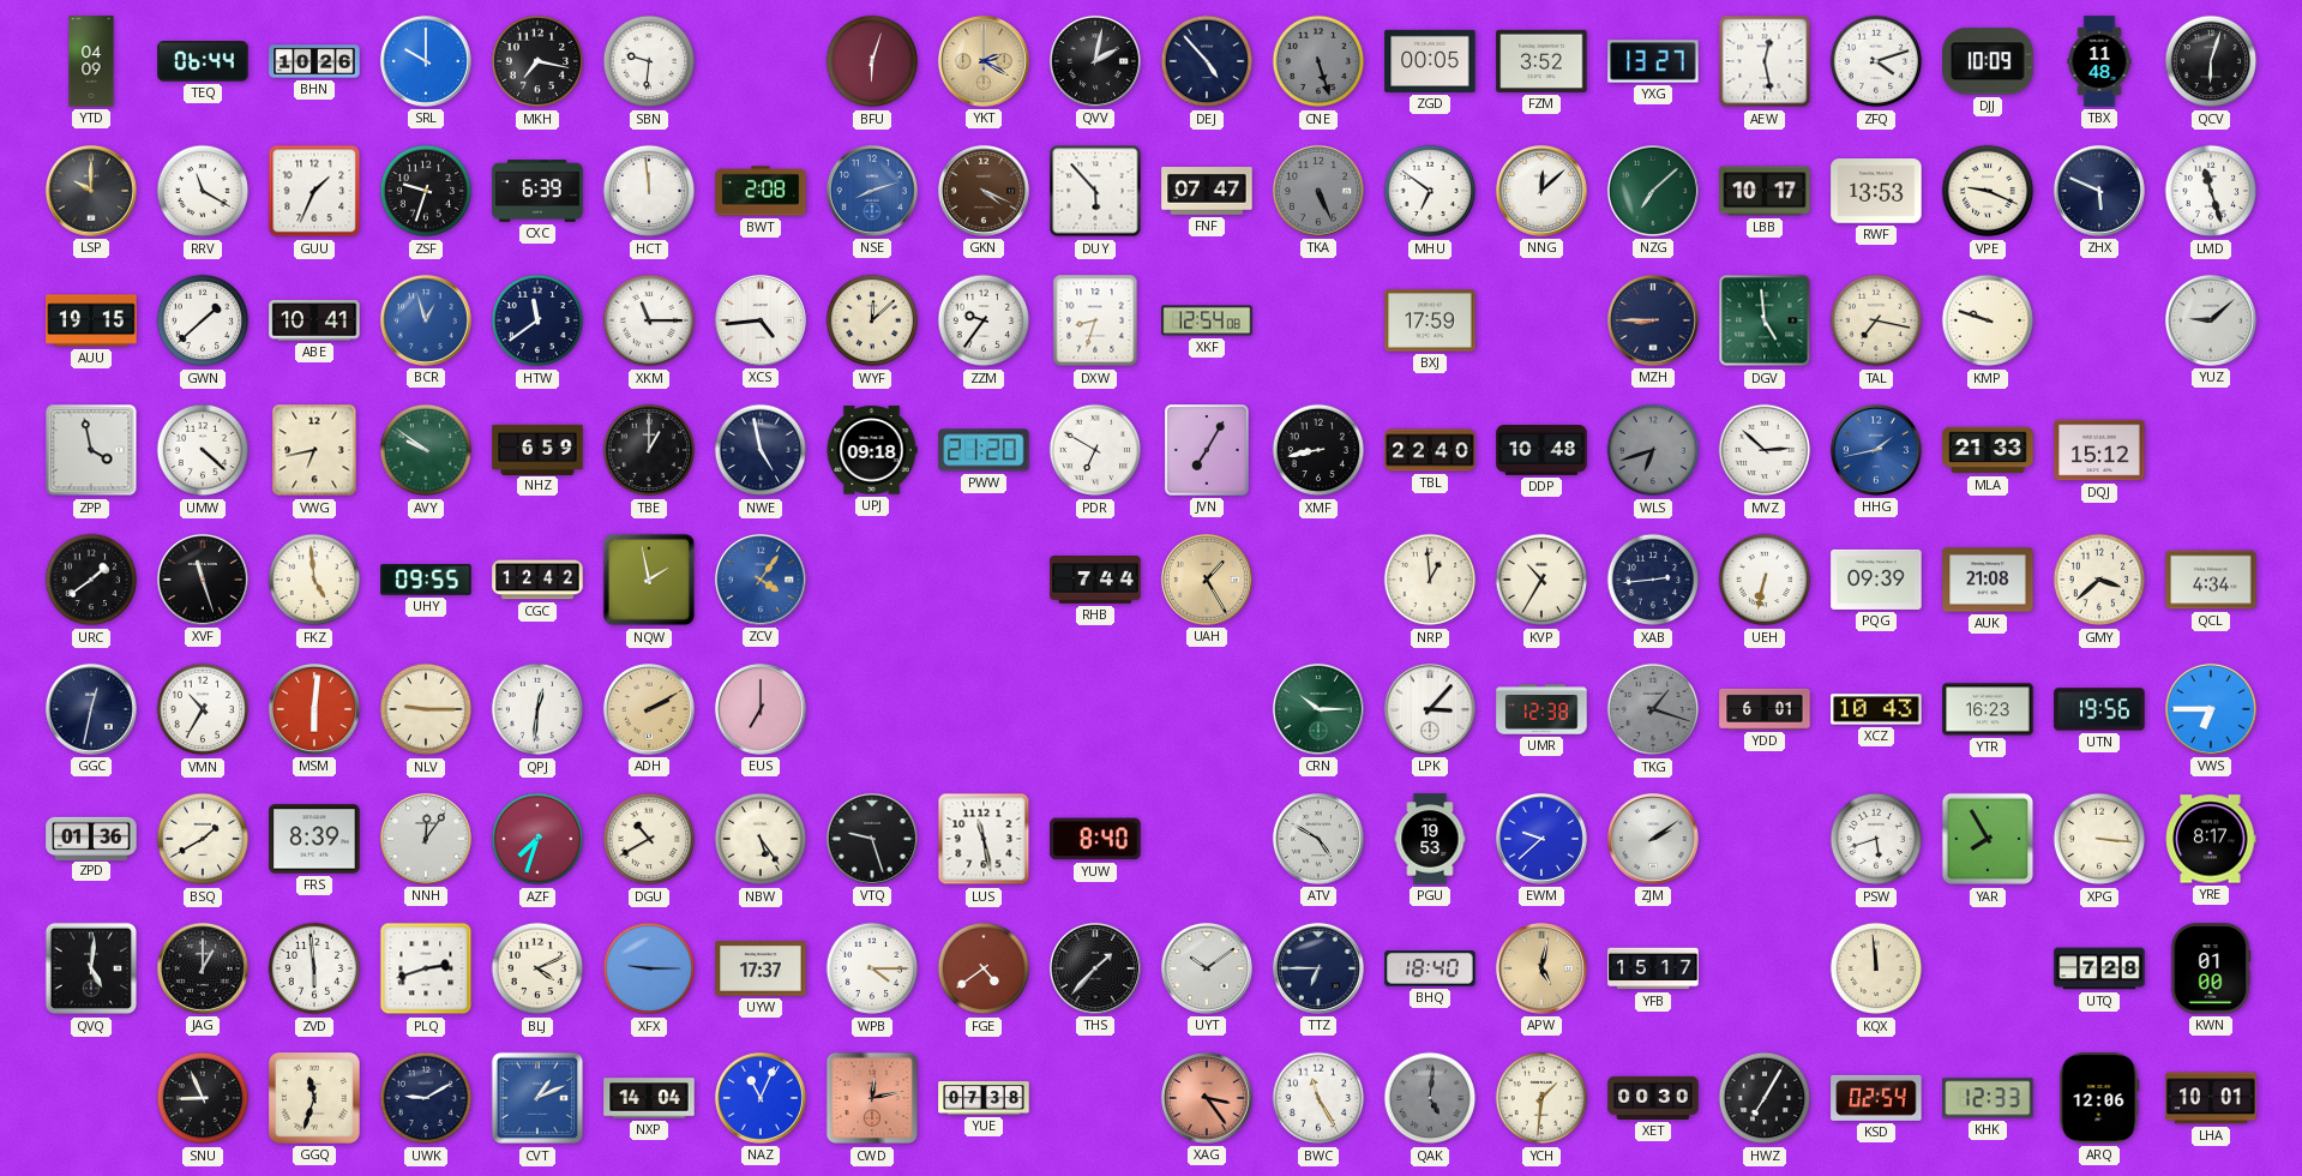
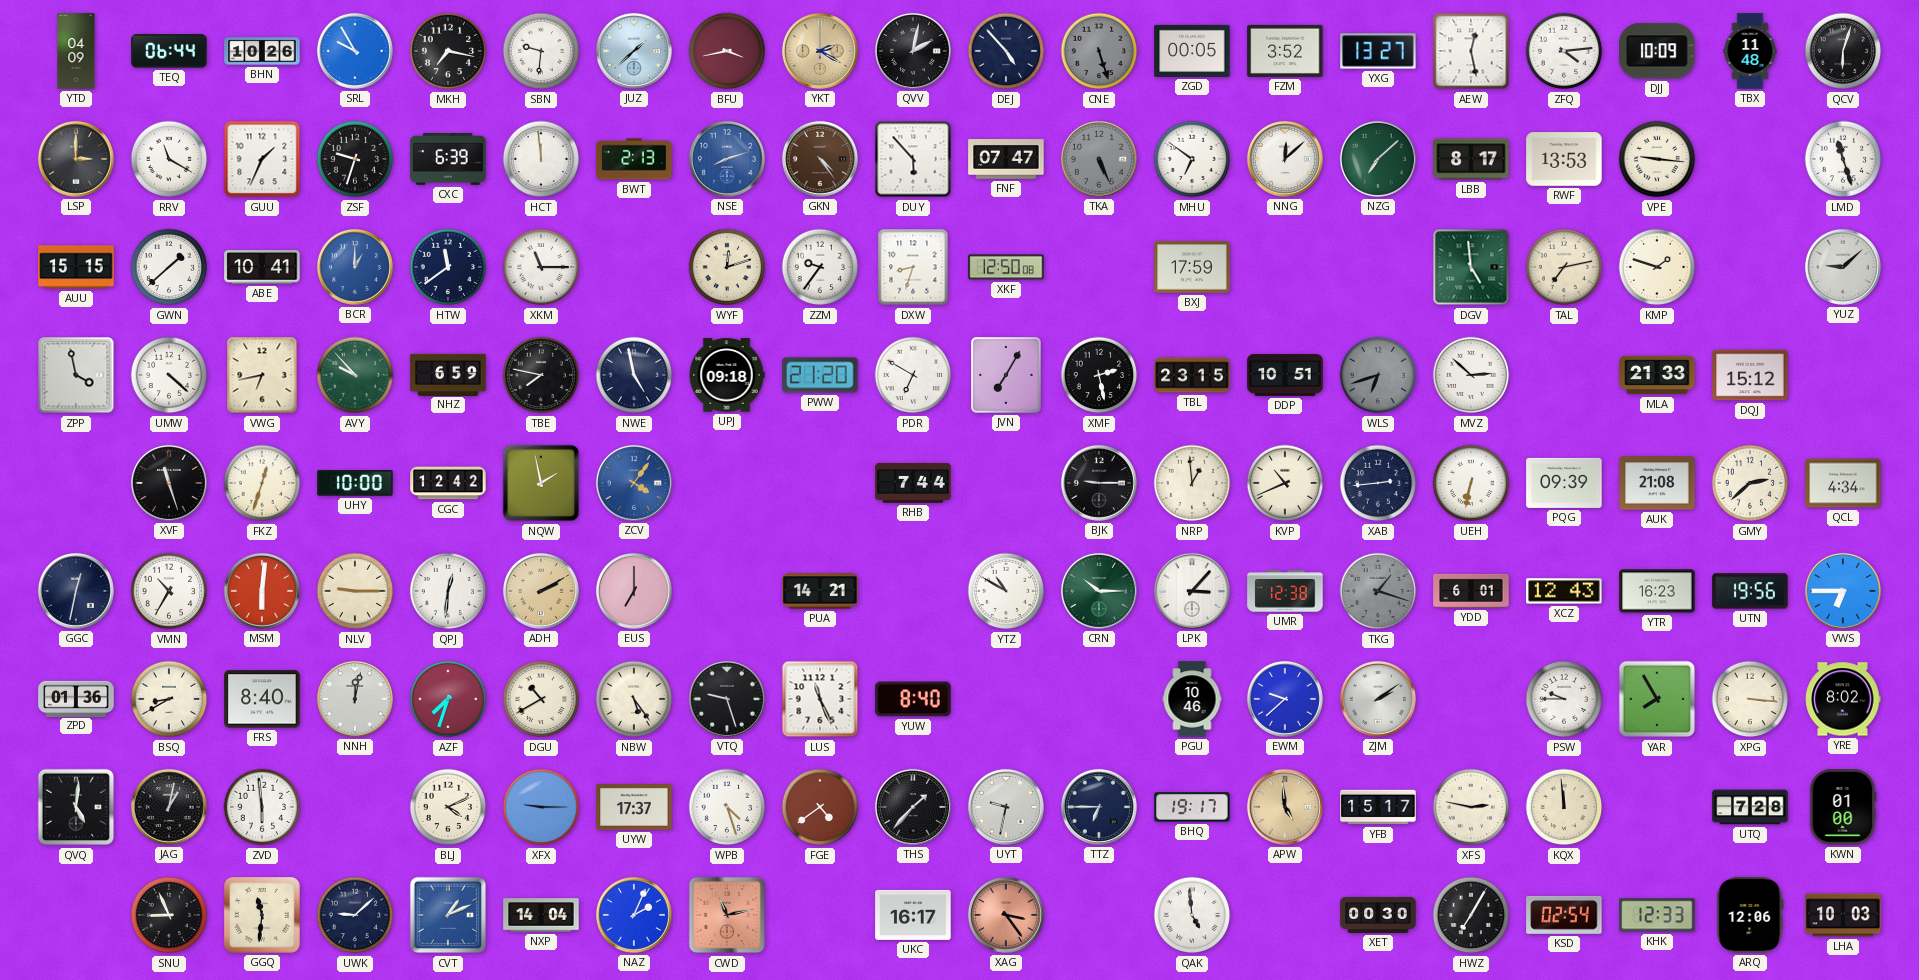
SRL: 10:00 -> 9:55 (355, 51)
JUZ: none -> 1:38 (634, 51)
BFU: 6:03 -> 3:43 (727, 51)
ZFQ: 4:12 -> 4:14 (1564, 51)
LSP: 10:00 -> 3:00 (76, 159)
BWT: 2:08 -> 2:13 (634, 159)
GKN: 4:19 -> 4:24 (820, 159)
LBB: 10:17 -> 8:17 (1471, 159)
VPE: 9:19 -> 9:16 (1657, 159)
ZHX: 5:49 -> none (2099, 191)
AUU: 19:15 -> 15:15 (76, 267)
BCR: 12:57 -> 1:00 (355, 267)
XCS: 4:44 -> none (761, 320)
WYF: 12:08 -> 12:12 (727, 267)
XKF: 12:54 -> 12:50 (1006, 267)
MZH: 8:45 -> none (1653, 320)
TAL: 7:17 -> 7:13 (1564, 267)
KMP: 9:48 -> 1:48 (1657, 267)
AVY: 9:51 -> 9:53 (355, 375)
TBE: 1:00 -> 7:47 (541, 375)
XMF: 8:43 -> 2:28 (1099, 375)
TBL: 22:40 -> 23:15 (1192, 375)
DDP: 10:48 -> 10:51 (1285, 375)
HHG: 1:43 -> none (1876, 450)
URC: 1:39 -> none (91, 580)
FKZ: 4:59 -> 12:33 (262, 483)
UHY: 09:55 -> 10:00 (355, 483)
UAH: 1:25 -> none (1207, 580)
BJK: none -> 9:15 (1099, 483)
KVP: 10:35 -> 10:41 (1285, 483)
GMY: 3:38 -> 2:38 (1750, 483)
PUA: none -> 14:21 (820, 591)
YTZ: none -> 10:50 (1006, 591)
XCZ: 10:43 -> 12:43 (1564, 591)
BSQ: 1:40 -> 8:40 (169, 699)
FRS: 8:39 -> 8:40 (262, 699)
NNH: 12:06 -> 12:02 (355, 699)
LUS: 11:28 -> 11:26 (820, 699)
ATV: 4:50 -> none (1318, 839)
PGU: 19:53 -> 10:46 (1192, 699)
PSW: 5:42 -> 9:45 (1564, 699)
YRE: 8:17 -> 8:02 (1843, 699)
JAG: 1:00 -> 1:02 (169, 807)
PLQ: 2:42 -> none (426, 968)
WPB: 4:15 -> 4:27 (727, 807)
UYT: 10:09 -> 9:32 (1006, 807)
BHQ: 18:40 -> 19:17 (1192, 807)
APW: 5:02 -> 4:59 (1285, 807)
XFS: none -> 2:47 (1471, 807)
GGQ: 11:33 -> 11:31 (263, 916)
UWK: 9:10 -> 9:08 (355, 915)
NAZ: 11:04 -> 2:04 (634, 915)
CWD: 12:13 -> 11:13 (727, 915)
YUE: 07:38 -> none (984, 1098)
UKC: none -> 16:17 (913, 915)
BWC: 11:25 -> none (1318, 1098)
QAK: 5:01 -> 4:59 (1192, 915)
QAK dial: grey -> white (1192, 915)
YCH: 1:31 -> none (1541, 1098)
LHA: 10:01 -> 10:03 (1843, 915)
